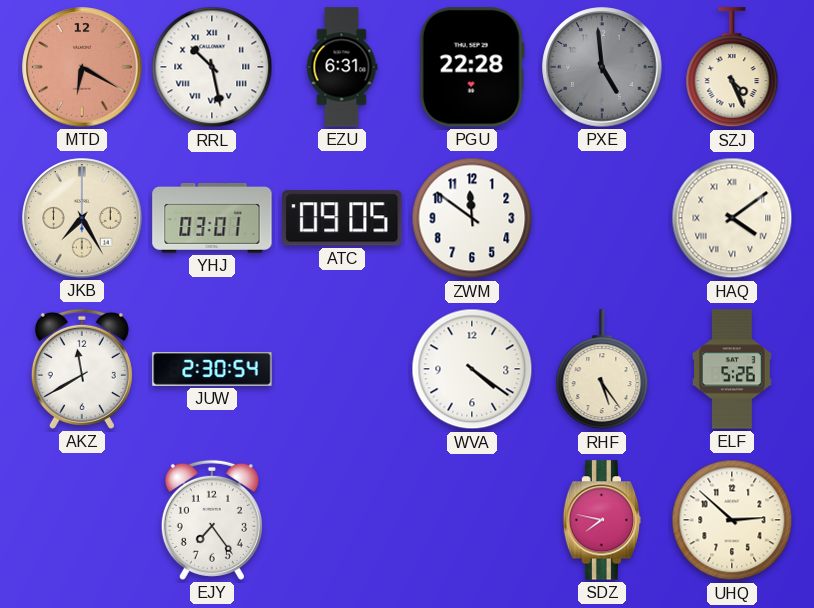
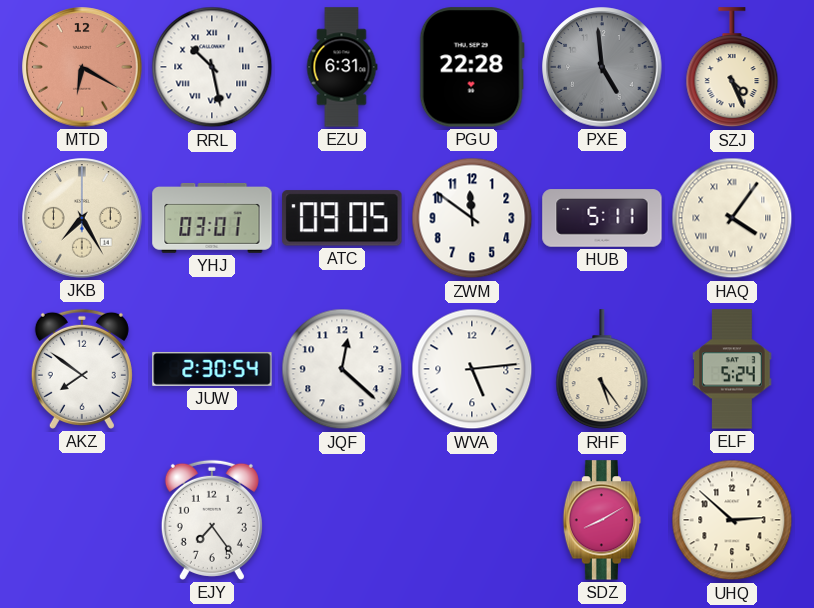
HUB: none -> 5:11 (602, 218)
HAQ: 4:09 -> 4:06 (732, 218)
AKZ: 11:40 -> 7:51 (82, 369)
JQF: none -> 12:22 (342, 369)
WVA: 4:21 -> 5:14 (472, 369)
ELF: 5:26 -> 5:24 (732, 369)
SDZ: 7:47 -> 8:10 (602, 520)
